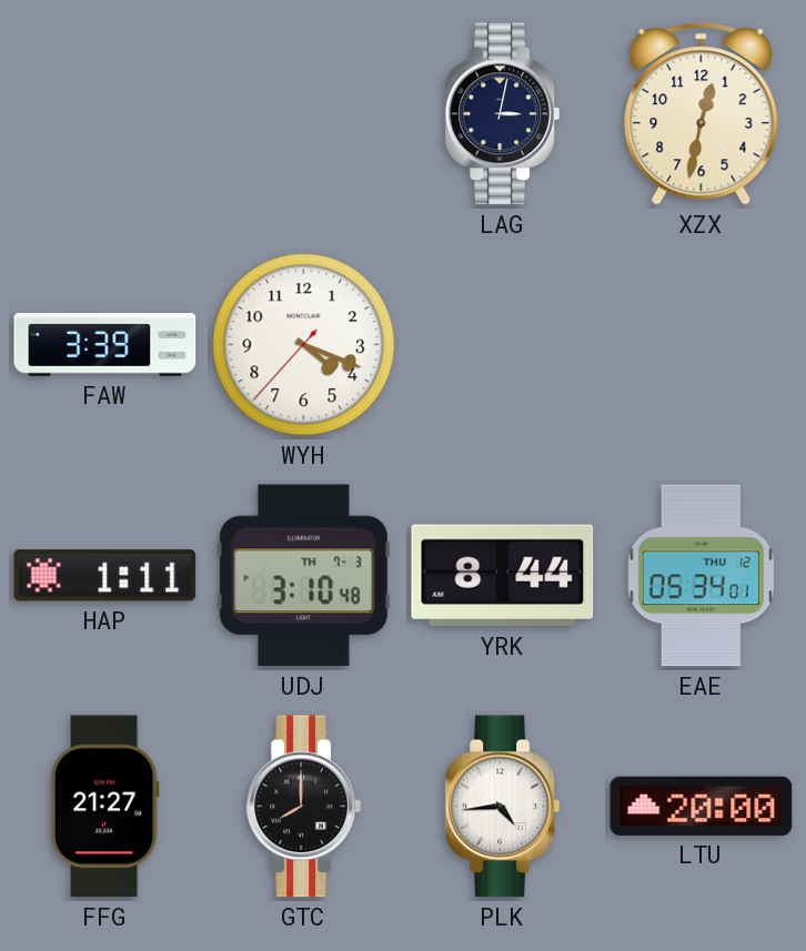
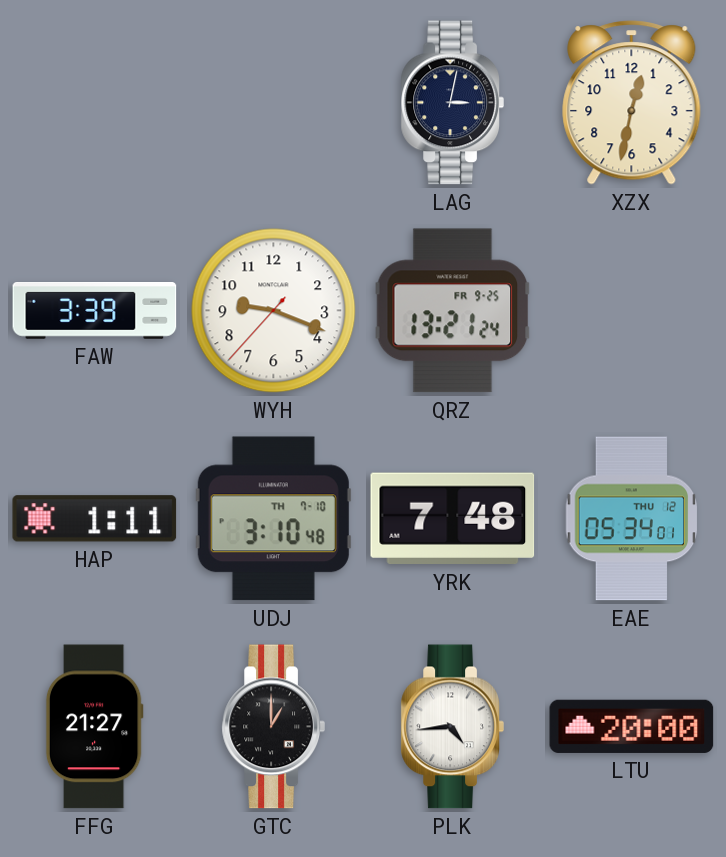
WYH: 4:18 -> 9:18 (274, 311)
QRZ: none -> 13:21 (453, 311)
UDJ date: TH 7-3 -> TH 7-10 (273, 519)
YRK: 8:44 -> 7:48 (453, 519)
GTC: 8:00 -> 1:00 (273, 727)
